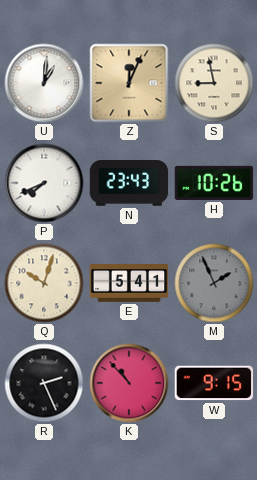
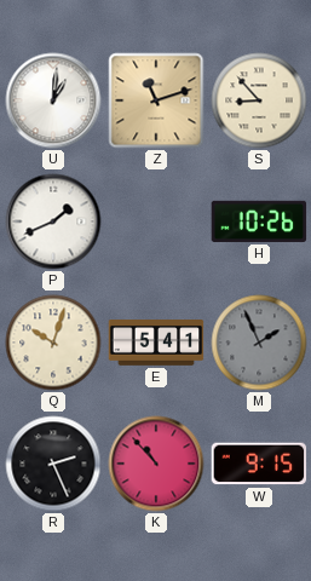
Z: 12:04 -> 11:12 (156, 100)
S: 8:58 -> 8:53 (259, 100)
P: 7:41 -> 1:41 (53, 222)
N: 23:43 -> none (129, 183)
